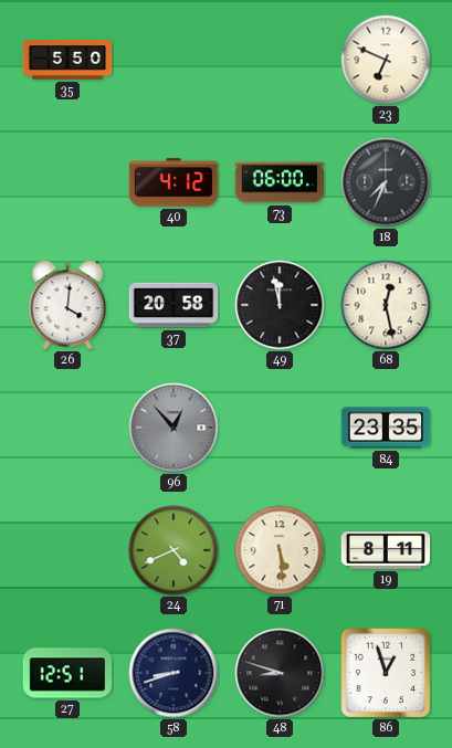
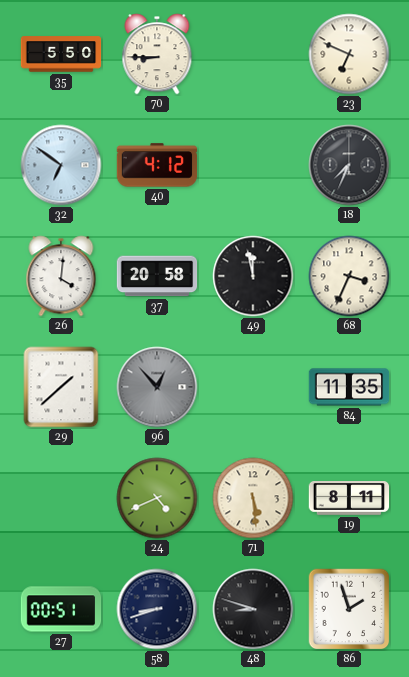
70: none -> 8:45 (157, 54)
32: none -> 6:51 (61, 165)
73: 06:00 -> none (280, 182)
68: 12:28 -> 3:34 (349, 276)
29: none -> 1:38 (61, 387)
84: 23:35 -> 11:35 (349, 387)
27: 12:51 -> 00:51 (61, 609)
86: 12:57 -> 1:57 (349, 609)
